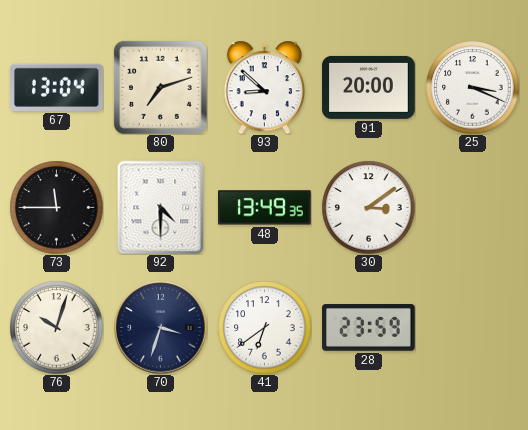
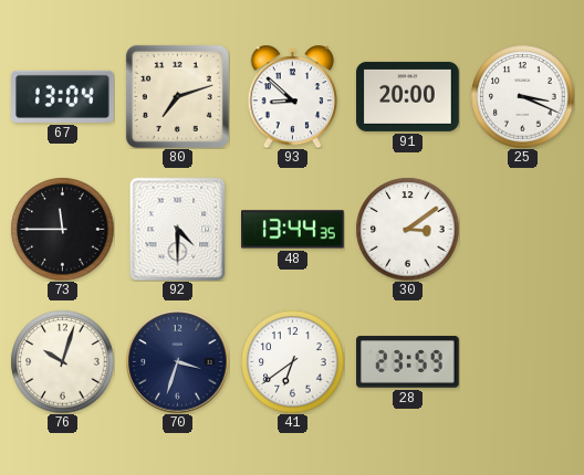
48: 13:49 -> 13:44 (293, 230)
